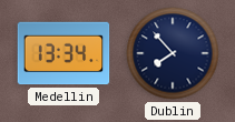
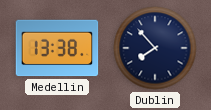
Medellin: 13:34 -> 13:38 (57, 48)
